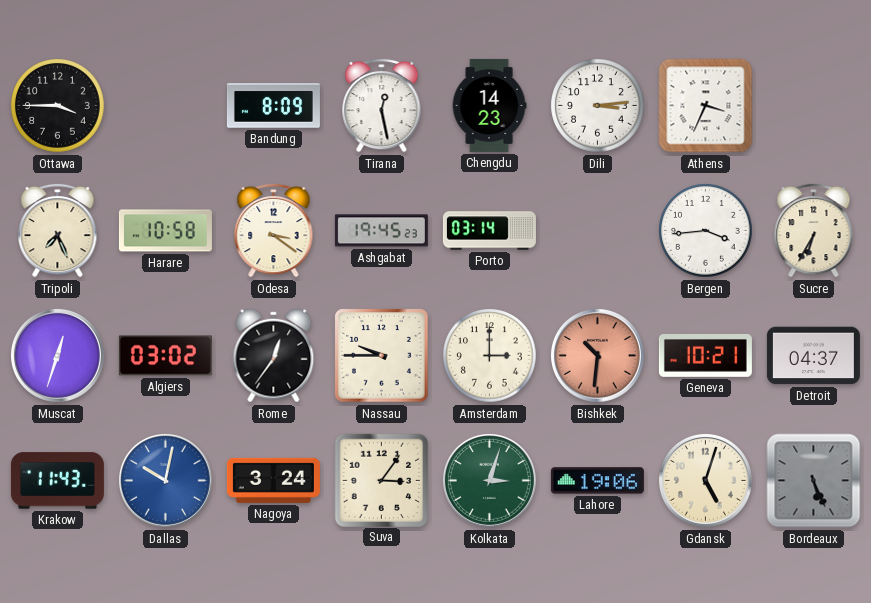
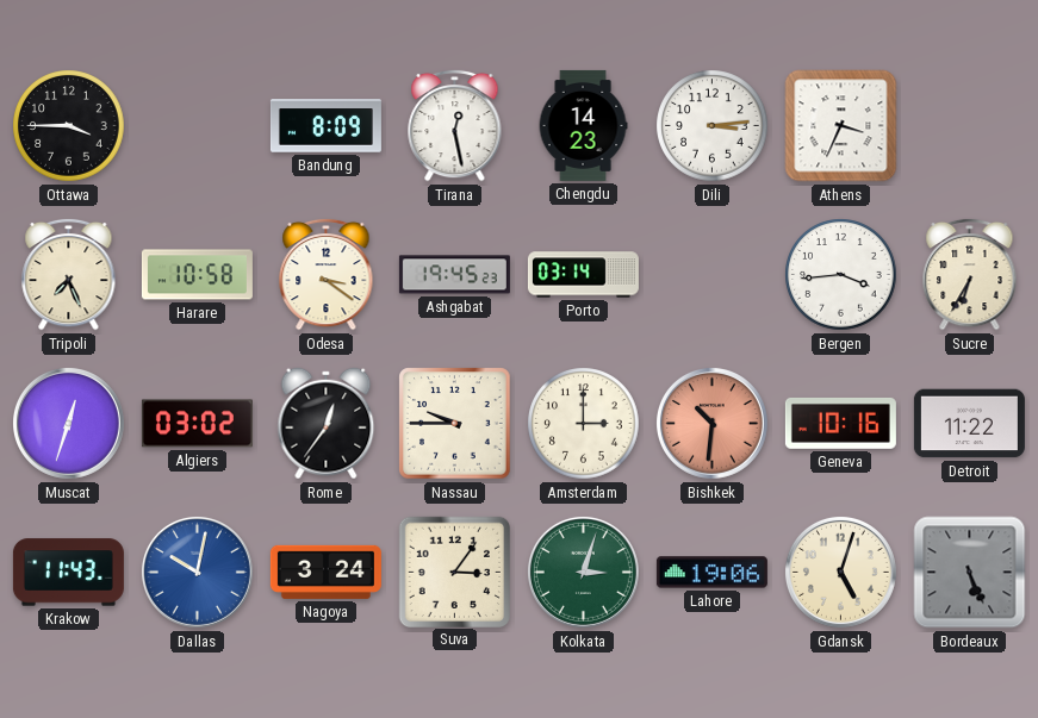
Geneva: 10:21 -> 10:16 (840, 423)
Detroit: 04:37 -> 11:22 (969, 424)
